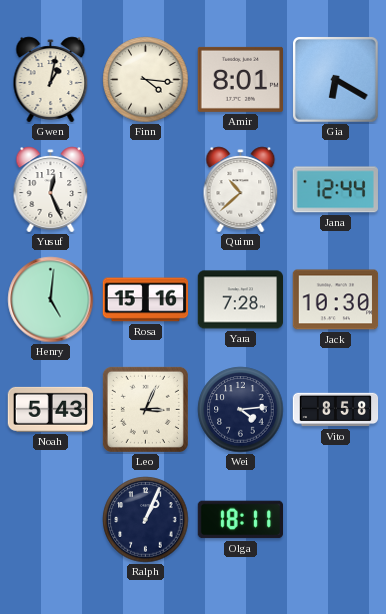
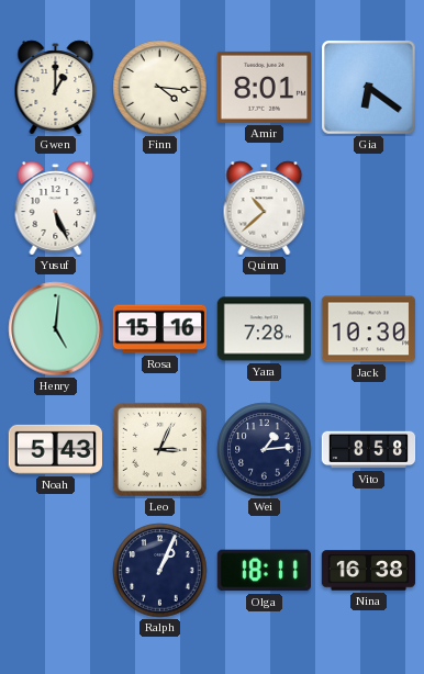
Gwen: 1:02 -> 1:00 (56, 88)
Gia: 6:20 -> 6:21 (369, 88)
Yusuf: 12:26 -> 5:26 (56, 209)
Jana: 12:44 -> none (335, 190)
Wei: 4:14 -> 1:14 (265, 450)
Nina: none -> 16:38 (369, 571)
